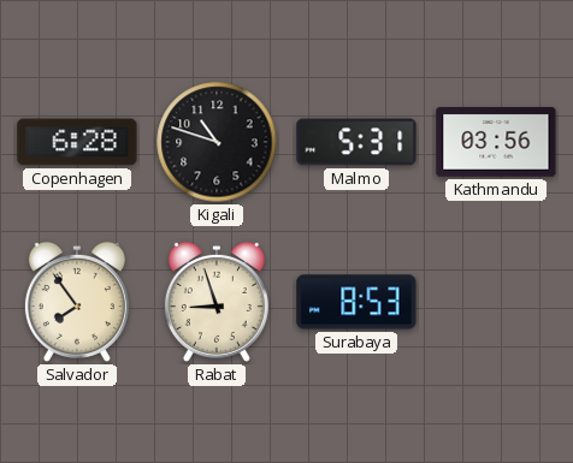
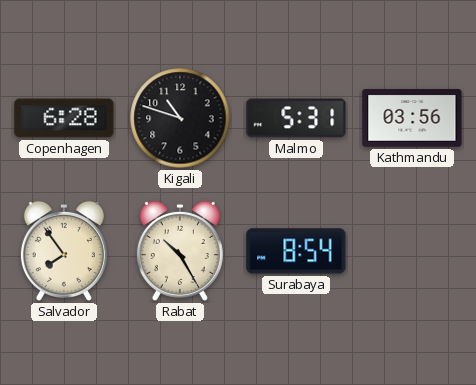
Rabat: 8:57 -> 10:25 (180, 251)
Surabaya: 8:53 -> 8:54 (296, 251)
